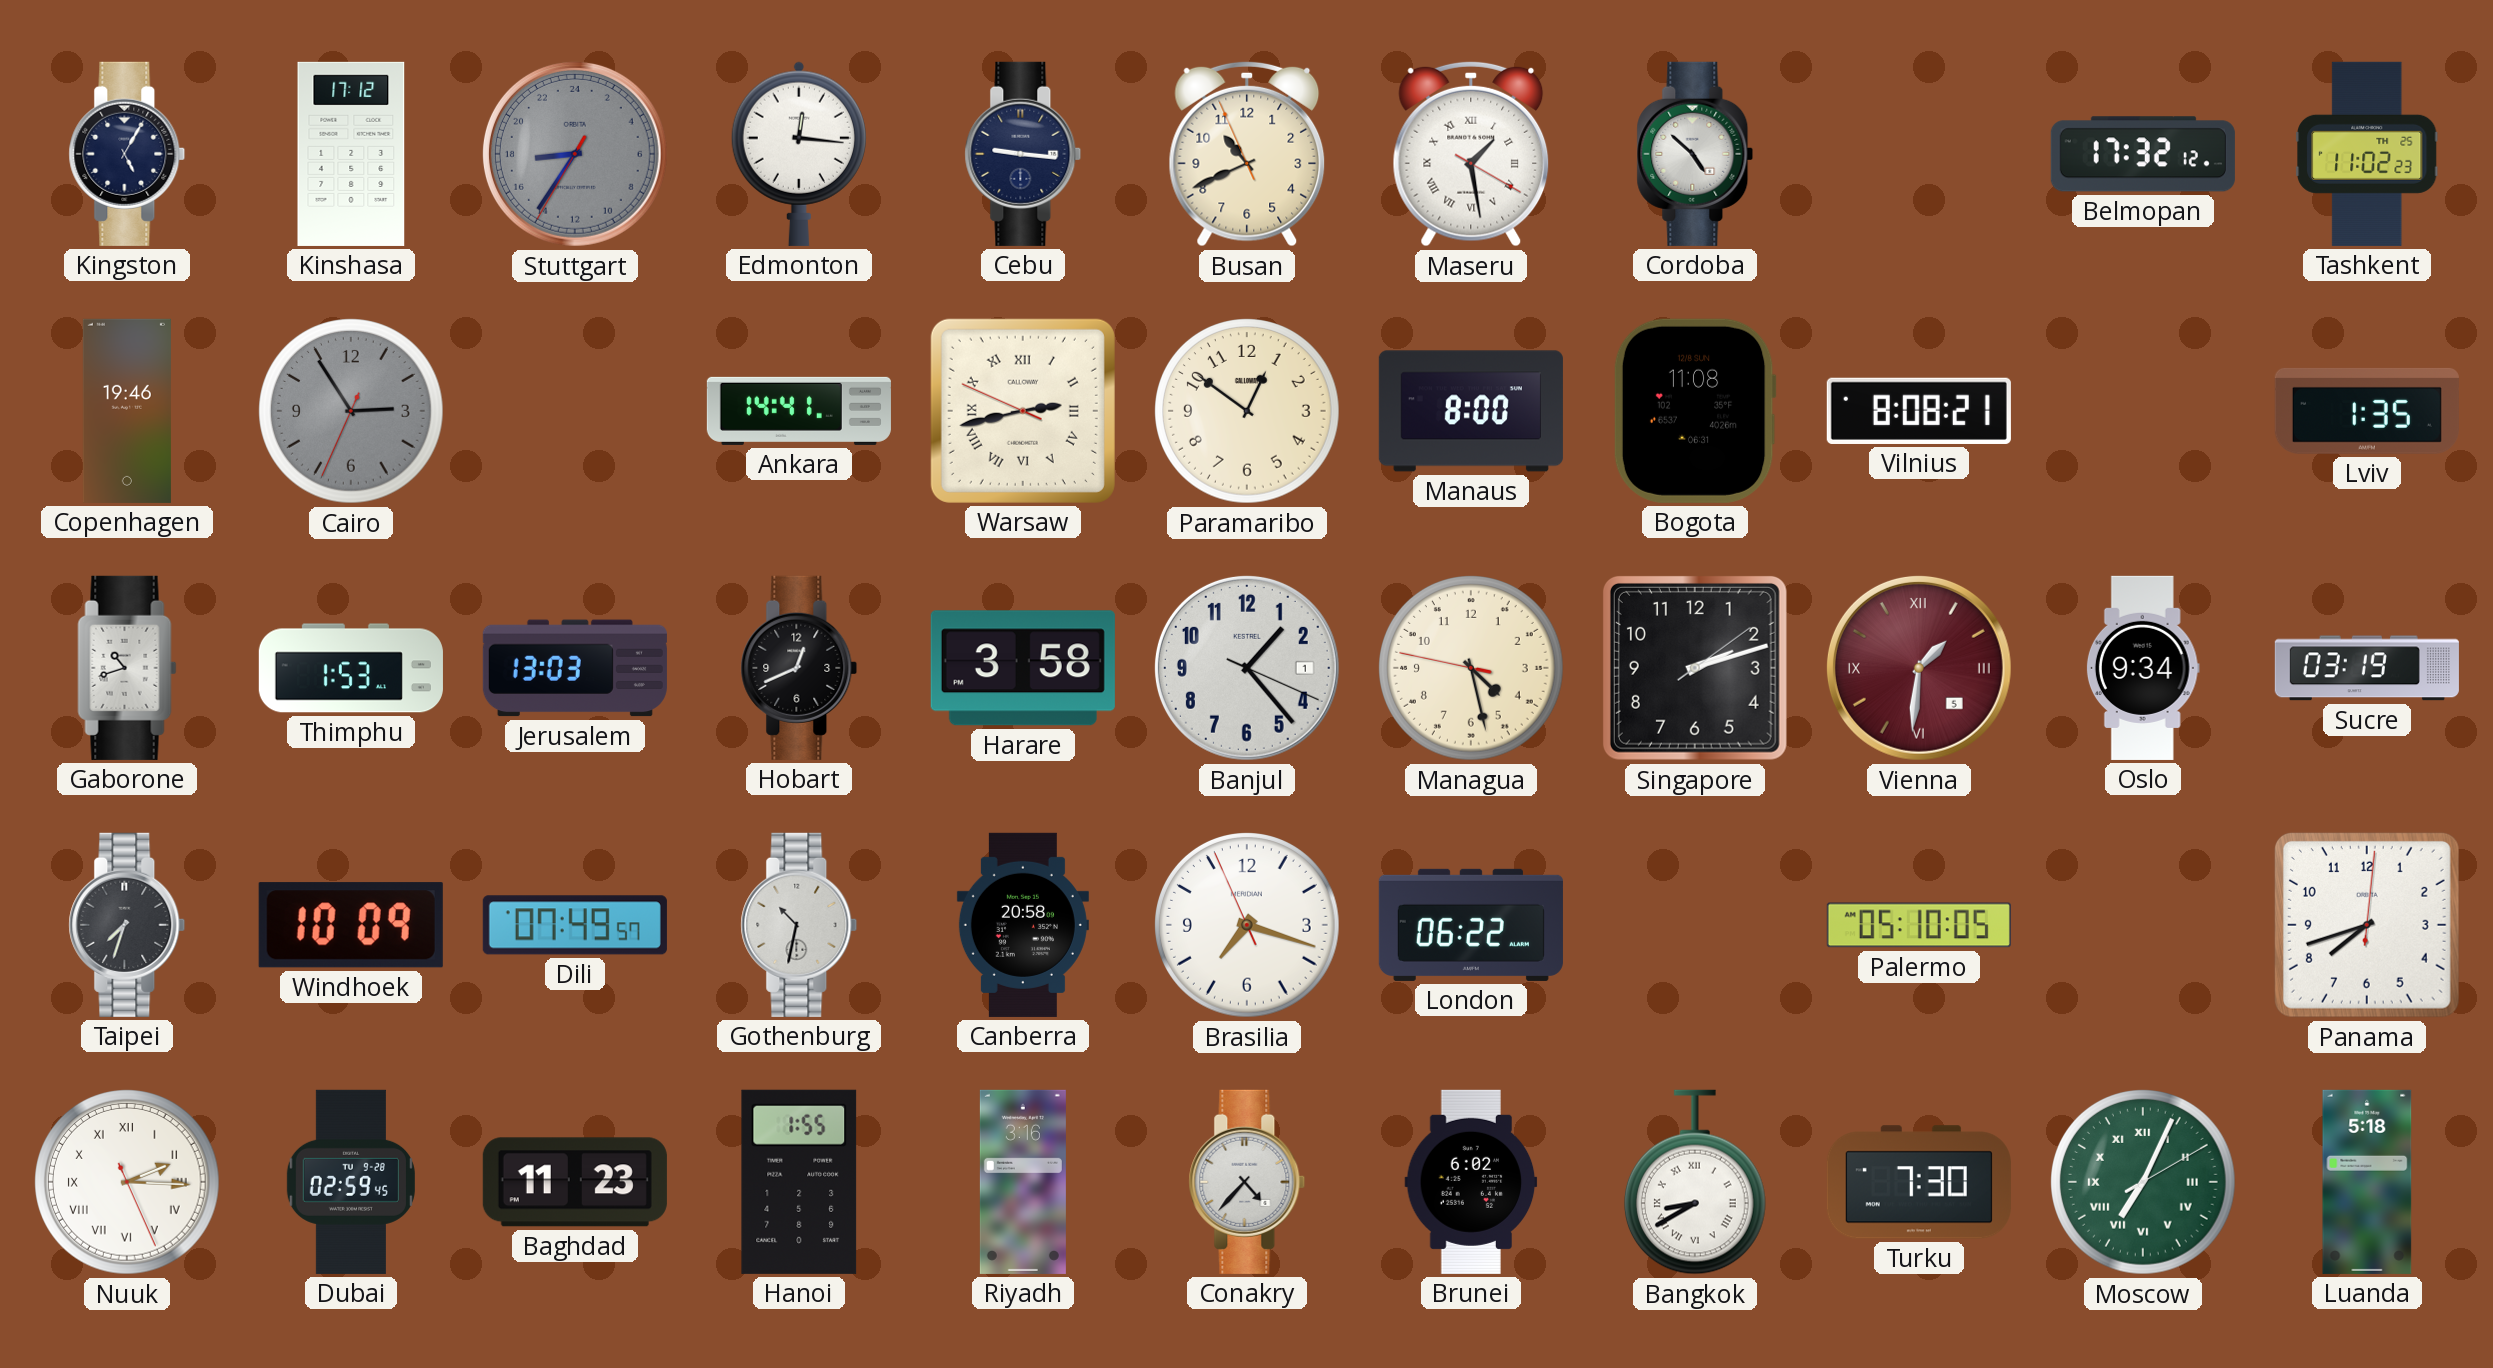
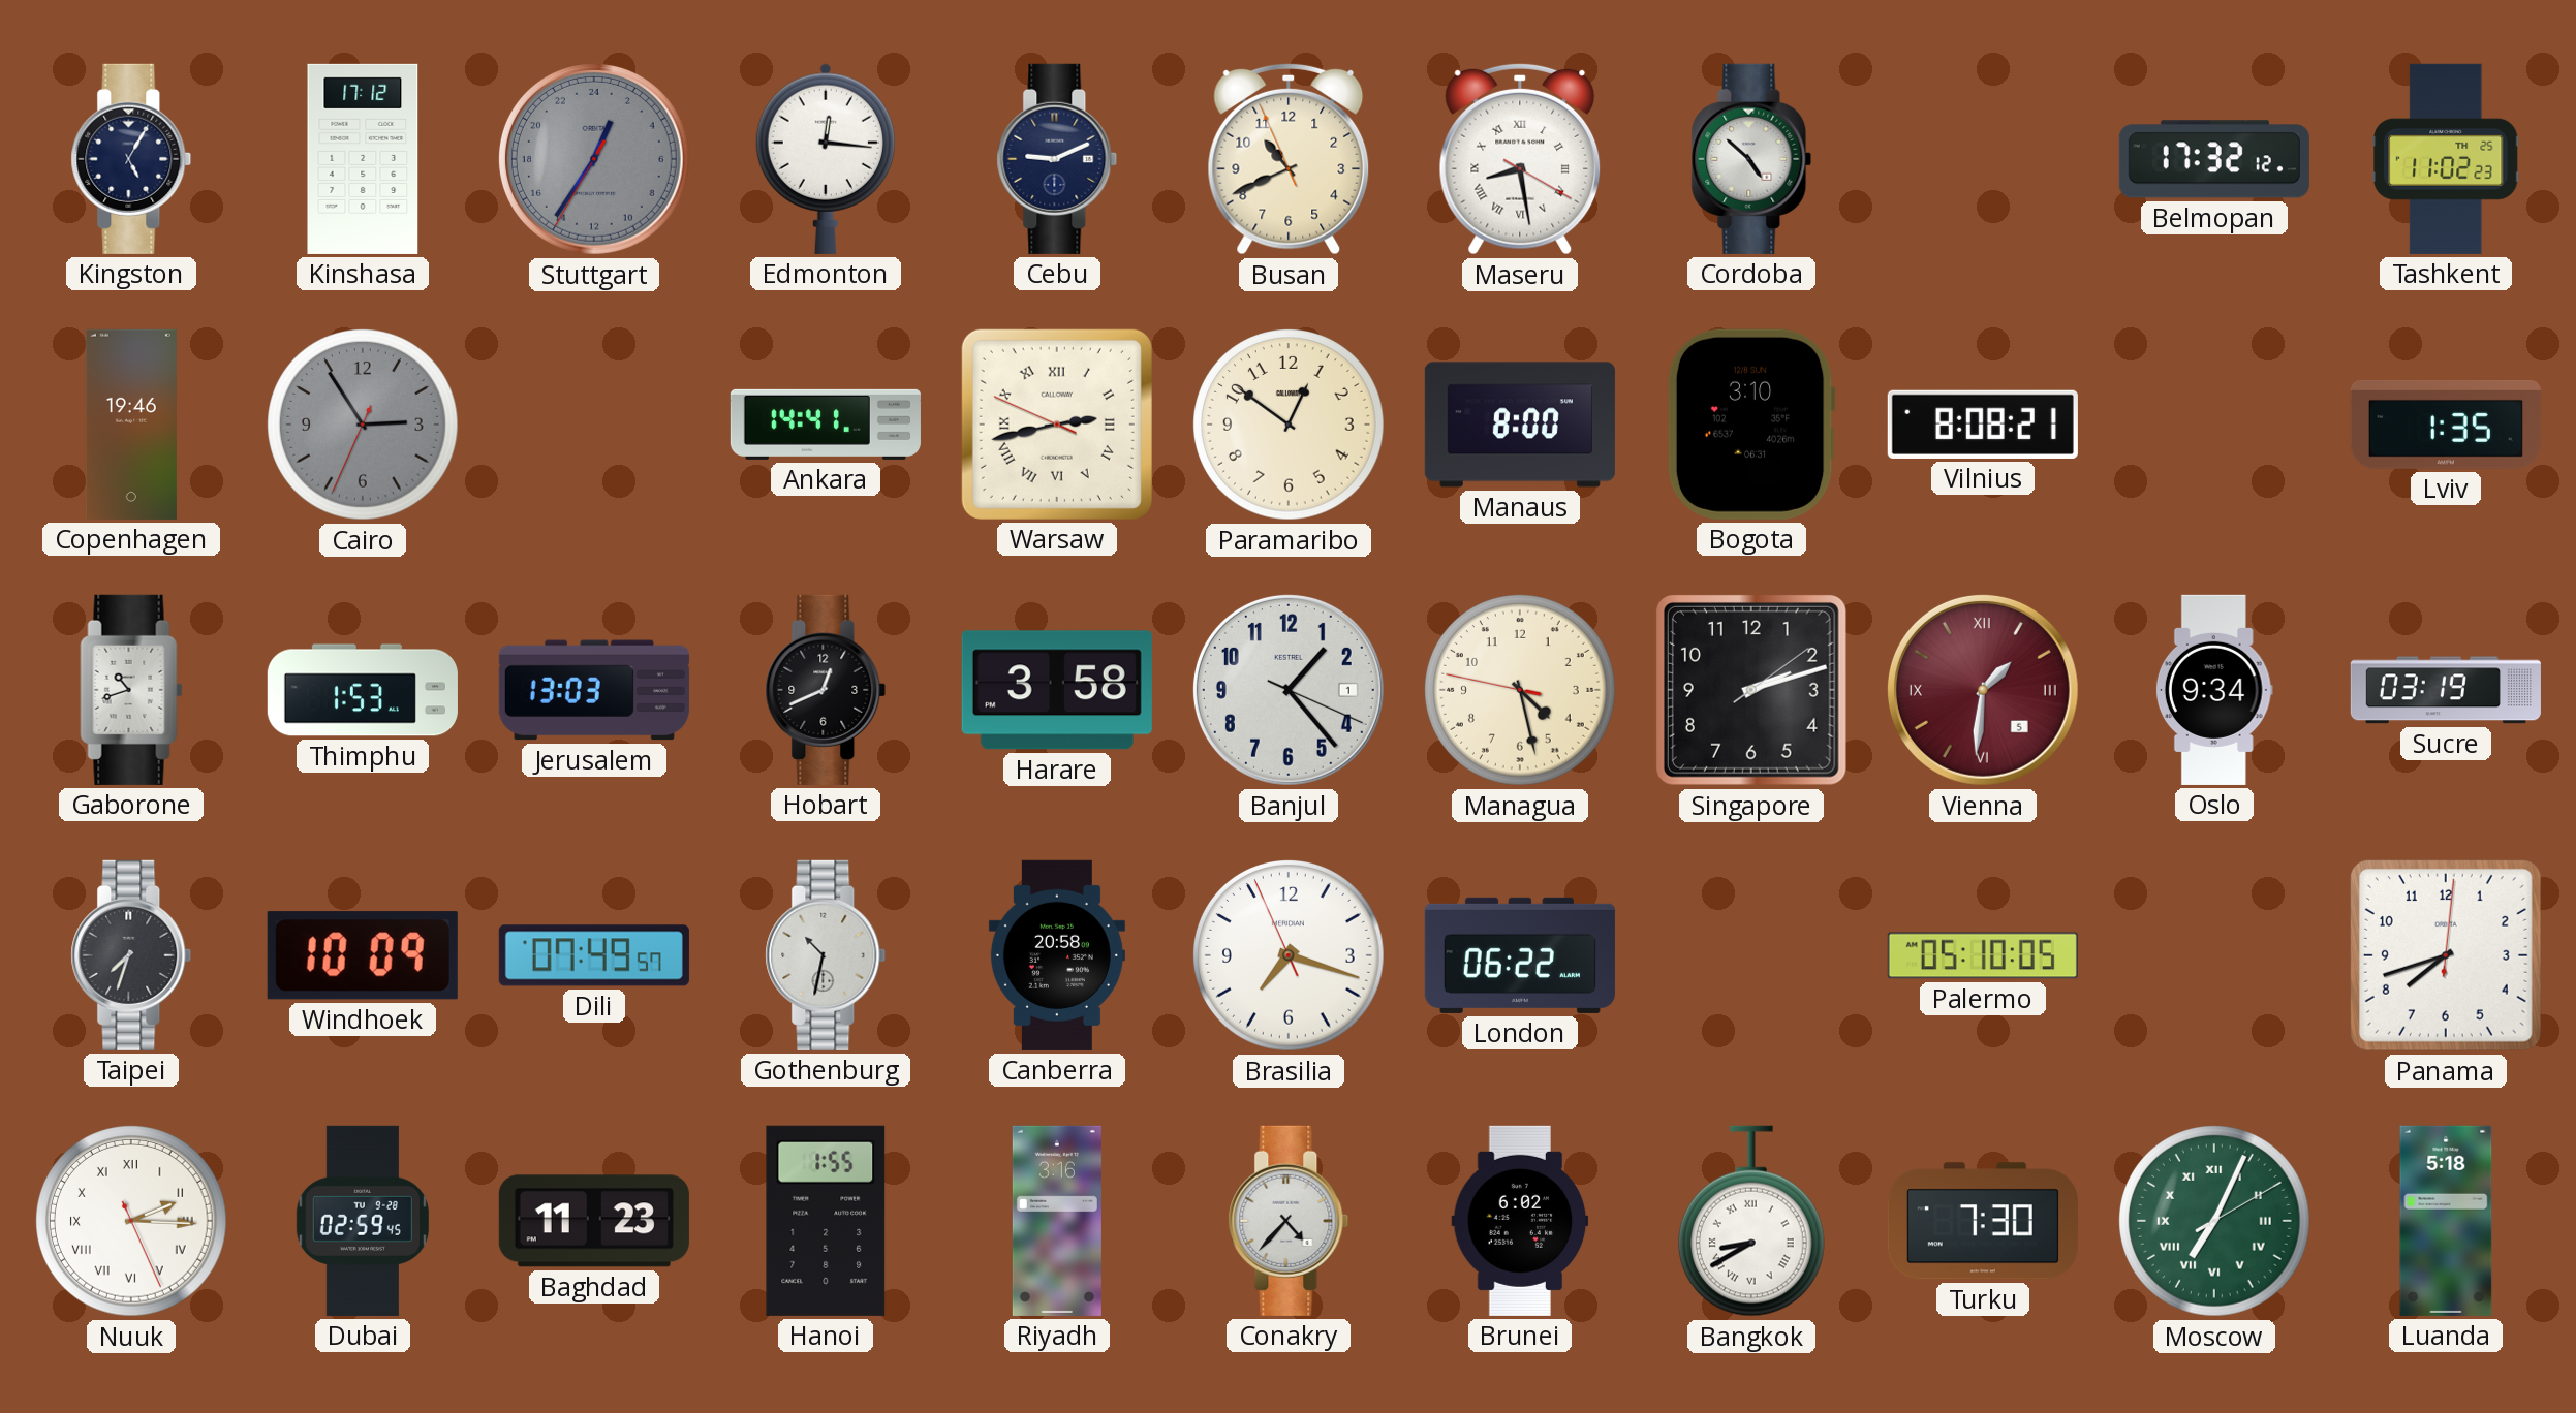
Stuttgart: 17:35 -> 1:35 (594, 159)
Cebu: 9:16 -> 9:11 (1057, 159)
Maseru: 1:28 -> 8:28 (1520, 159)
Bogota: 11:08 -> 3:10 (1751, 425)
